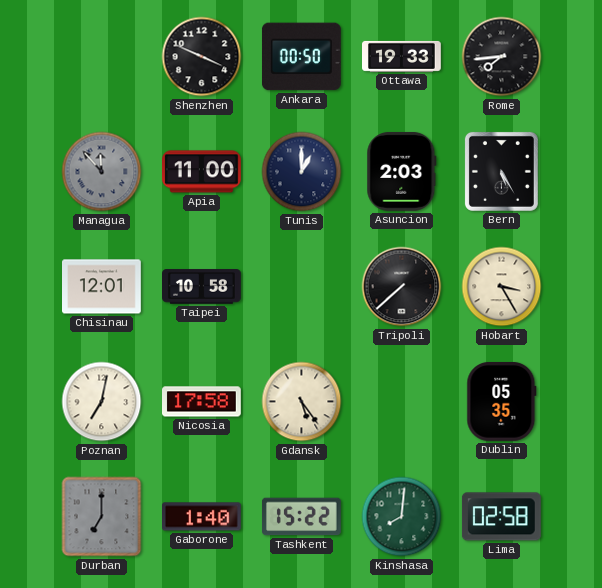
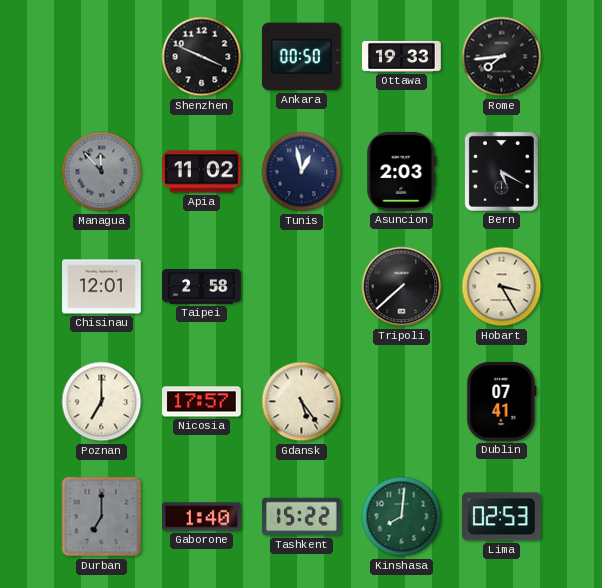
Apia: 11:00 -> 11:02 (202, 172)
Tunis: 1:00 -> 12:58 (302, 172)
Bern: 5:25 -> 5:20 (501, 171)
Taipei: 10:58 -> 2:58 (202, 287)
Poznan: 7:02 -> 7:00 (102, 402)
Nicosia: 17:58 -> 17:57 (202, 402)
Dublin: 05:35 -> 07:41 (502, 401)
Lima: 02:58 -> 02:53 (501, 517)
